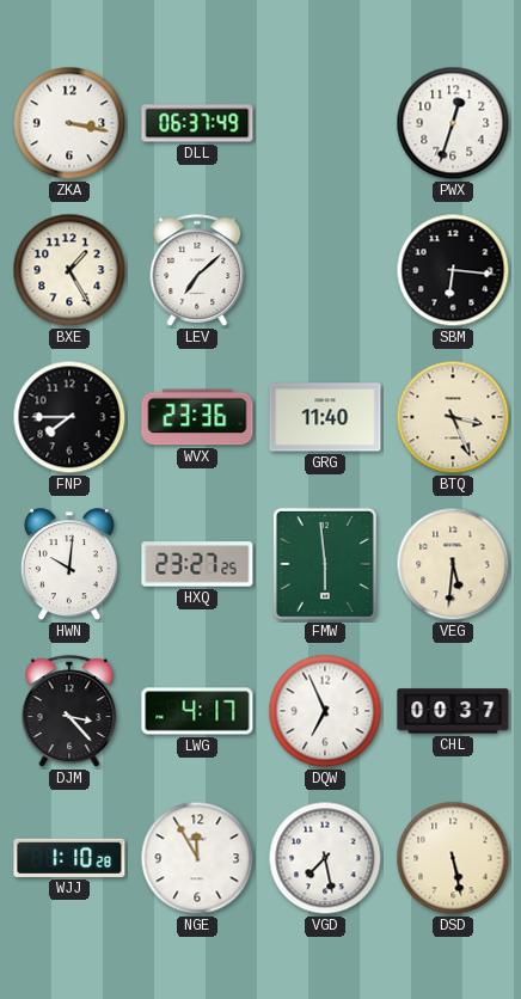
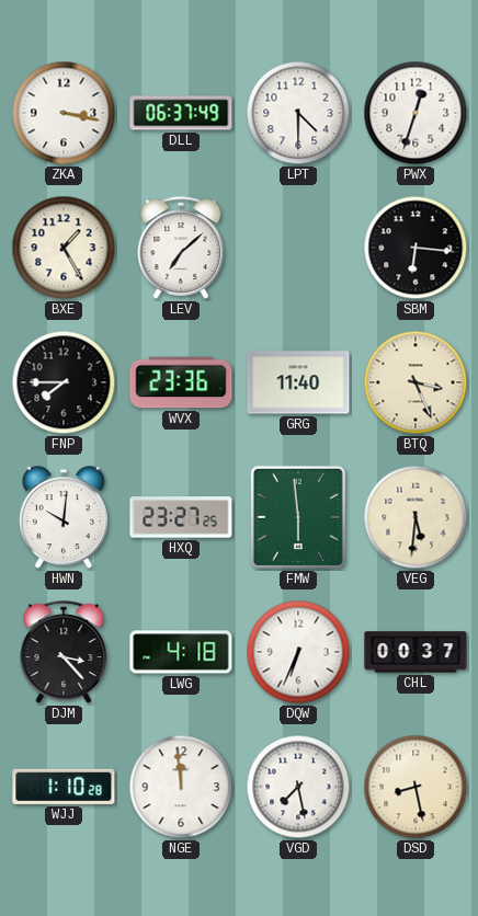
LPT: none -> 4:30 (298, 113)
LWG: 4:17 -> 4:18 (181, 652)
DQW: 6:56 -> 6:34 (298, 652)
NGE: 11:55 -> 11:59 (181, 787)
DSD: 5:28 -> 8:28 (416, 787)
